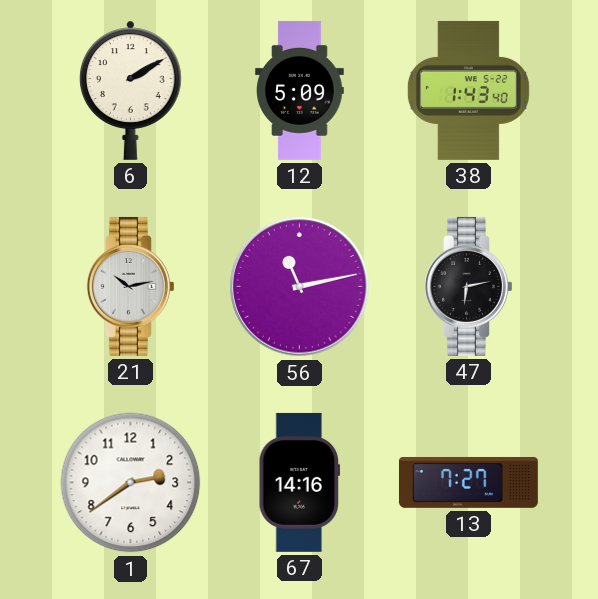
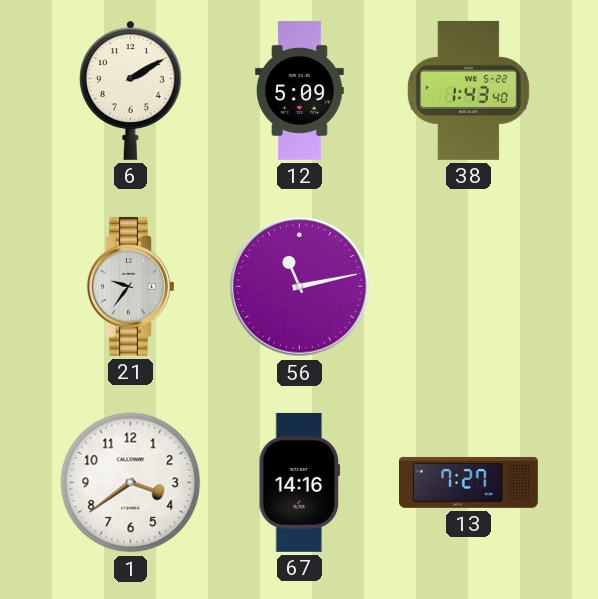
21: 10:13 -> 9:36 (131, 286)
47: 6:13 -> none (469, 286)
1: 2:39 -> 3:39 (131, 483)
